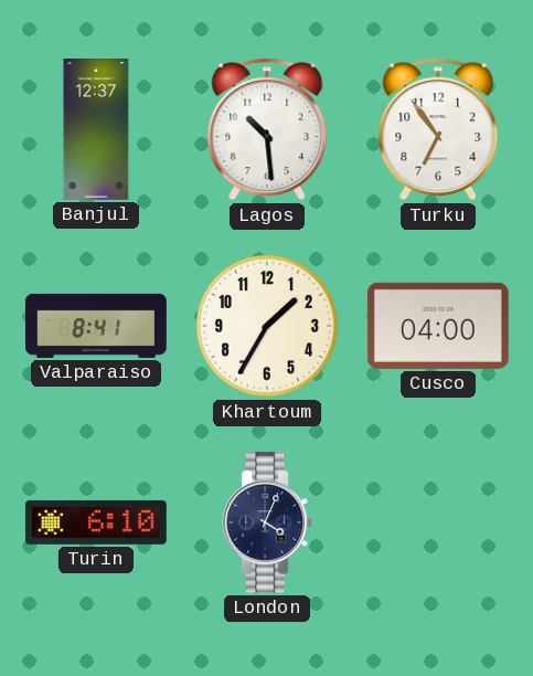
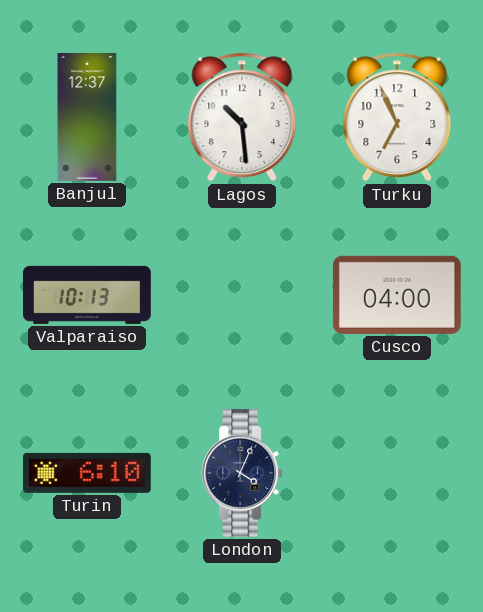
Turku: 6:54 -> 6:56 (397, 117)
Valparaiso: 8:41 -> 10:13 (88, 295)
Khartoum: 1:35 -> none (267, 326)
